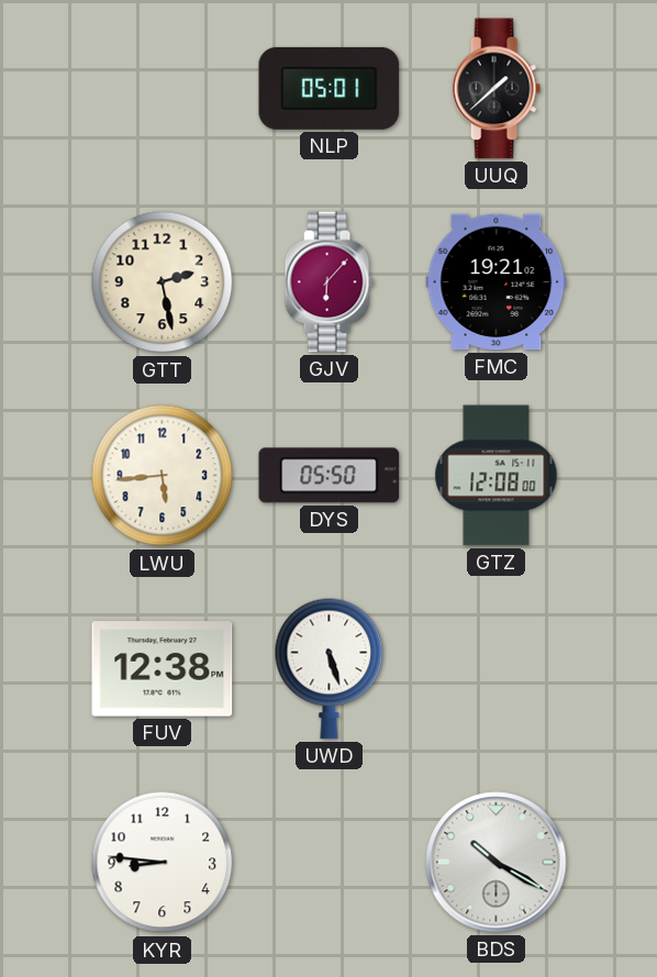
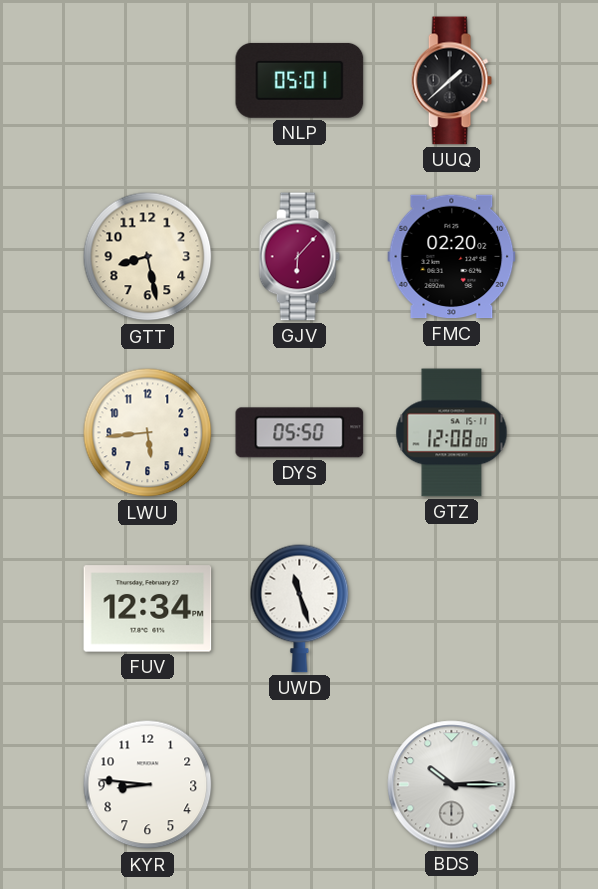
GTT: 2:28 -> 8:28 (148, 257)
FMC: 19:21 -> 02:20 (452, 257)
FUV: 12:38 -> 12:34 (148, 609)
UWD: 5:27 -> 11:27 (300, 608)
BDS: 10:20 -> 10:15 (452, 785)
